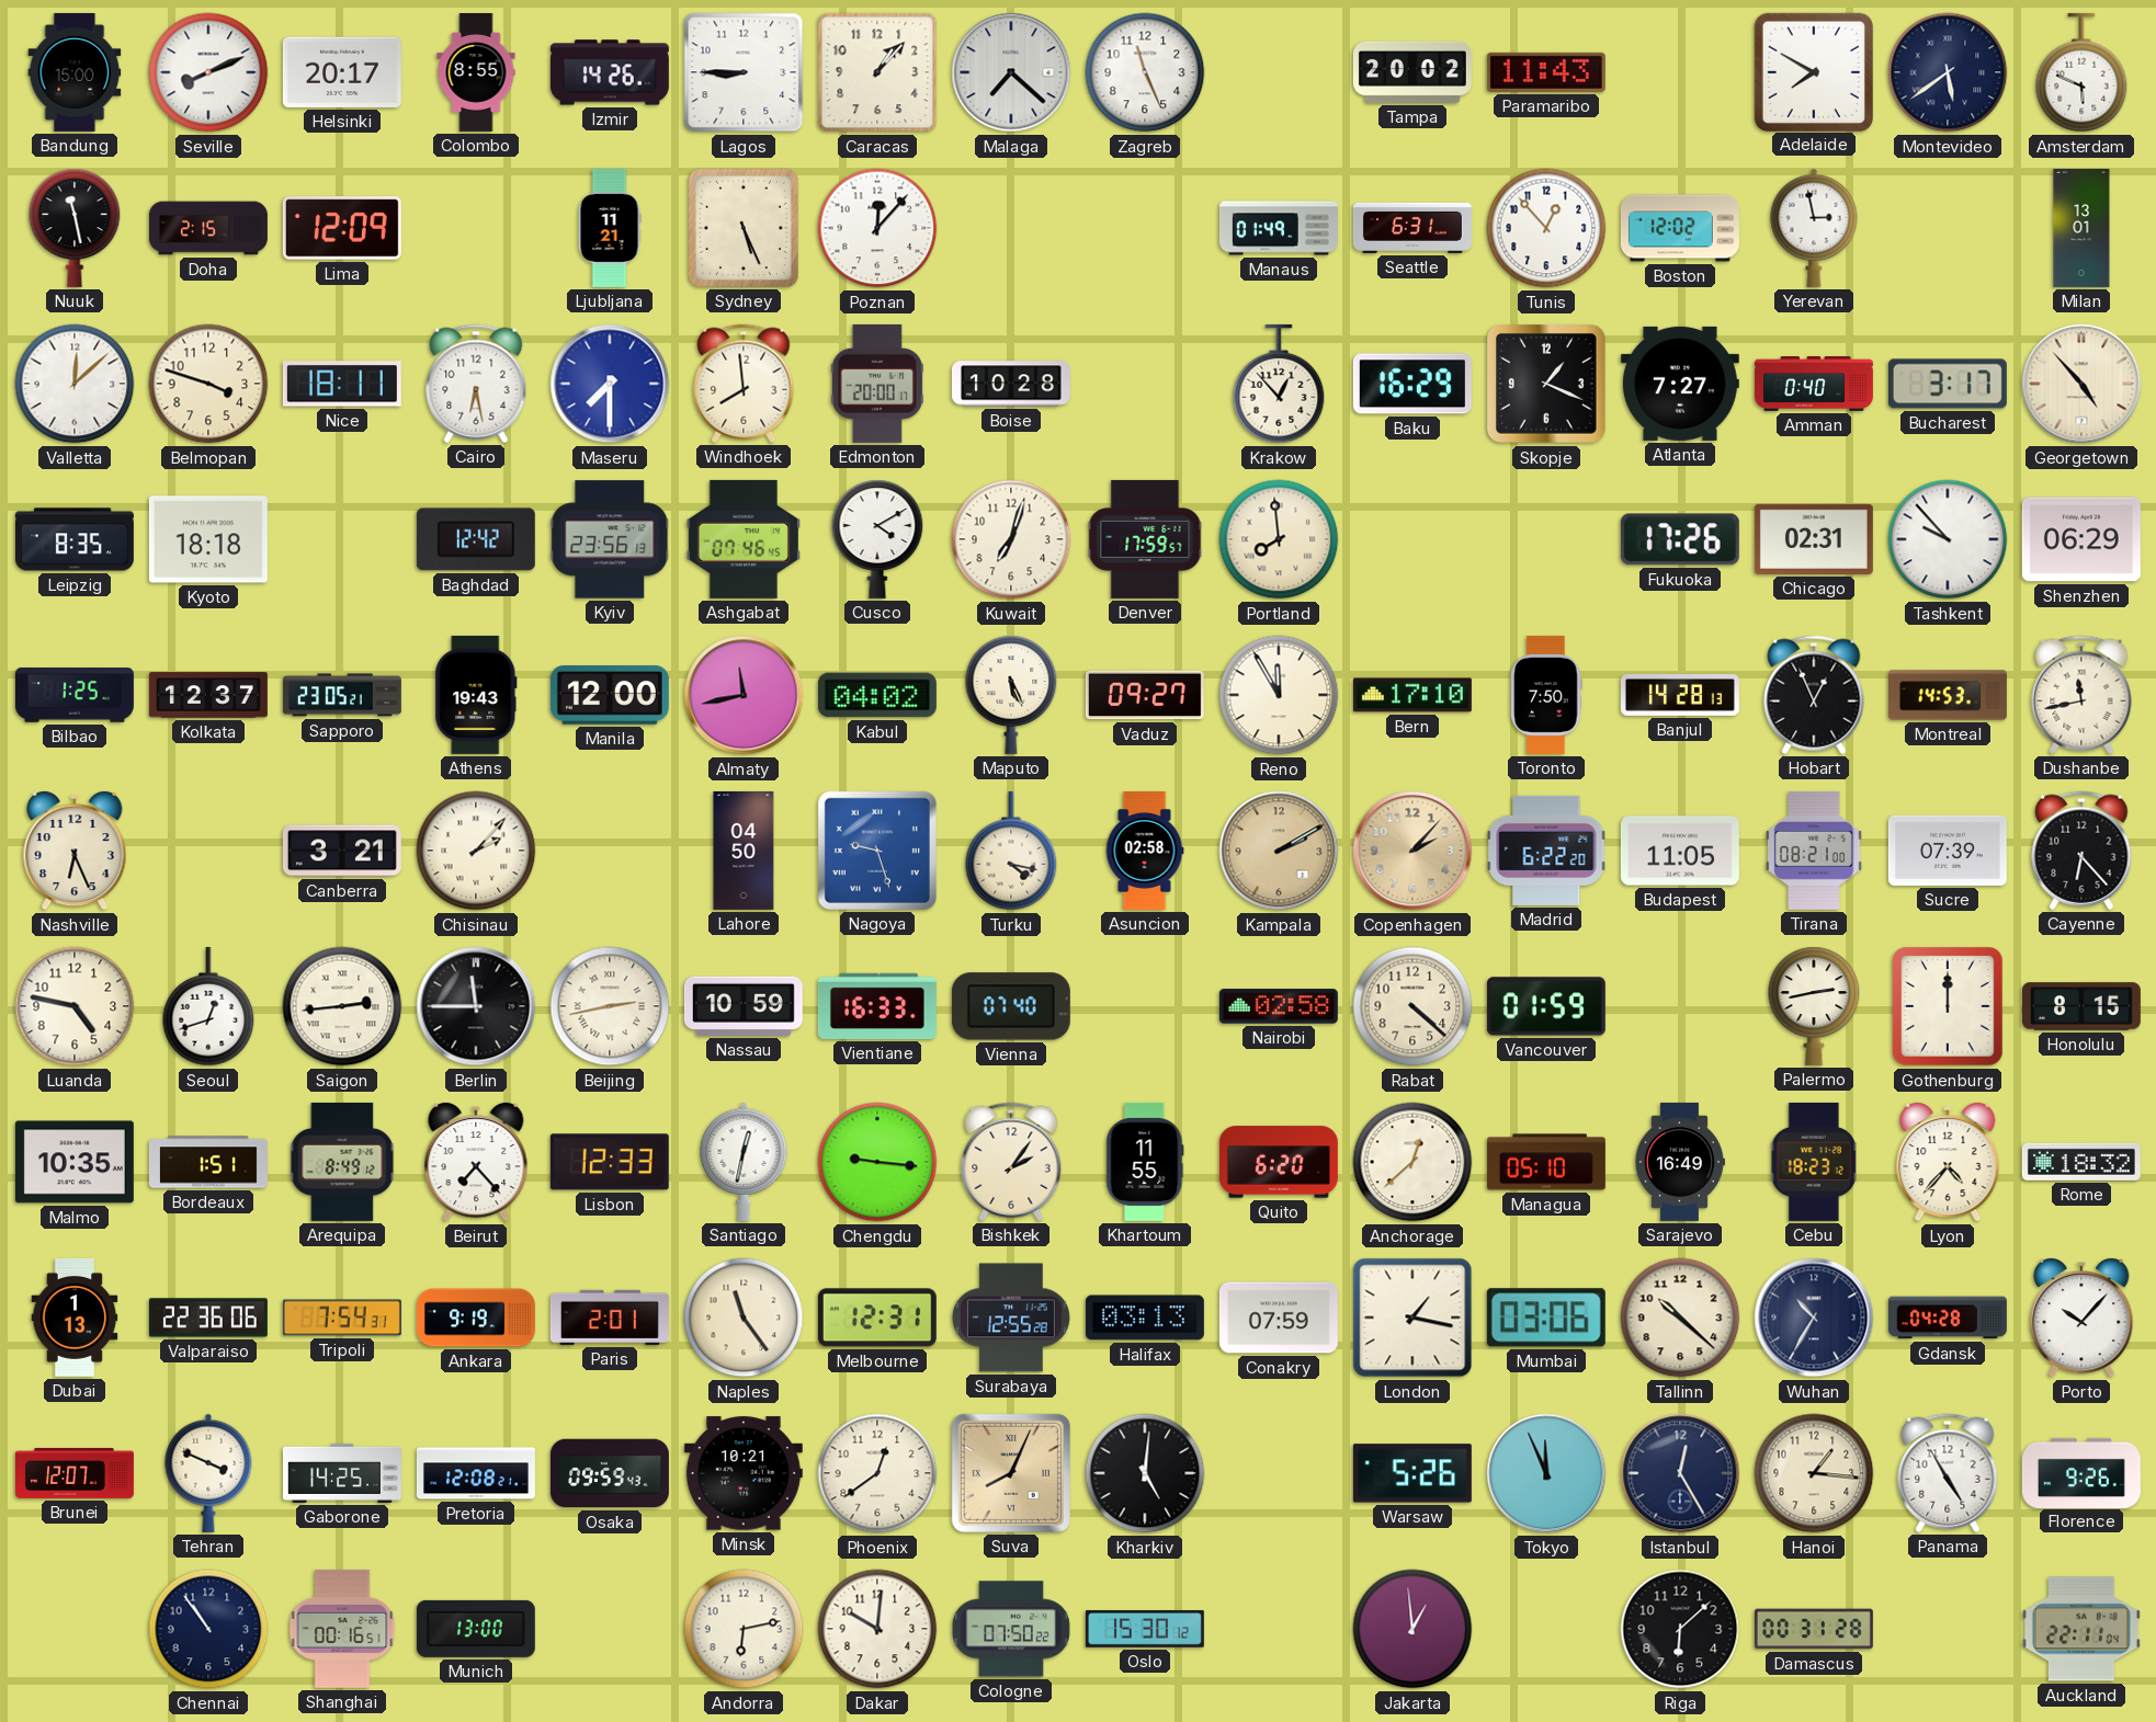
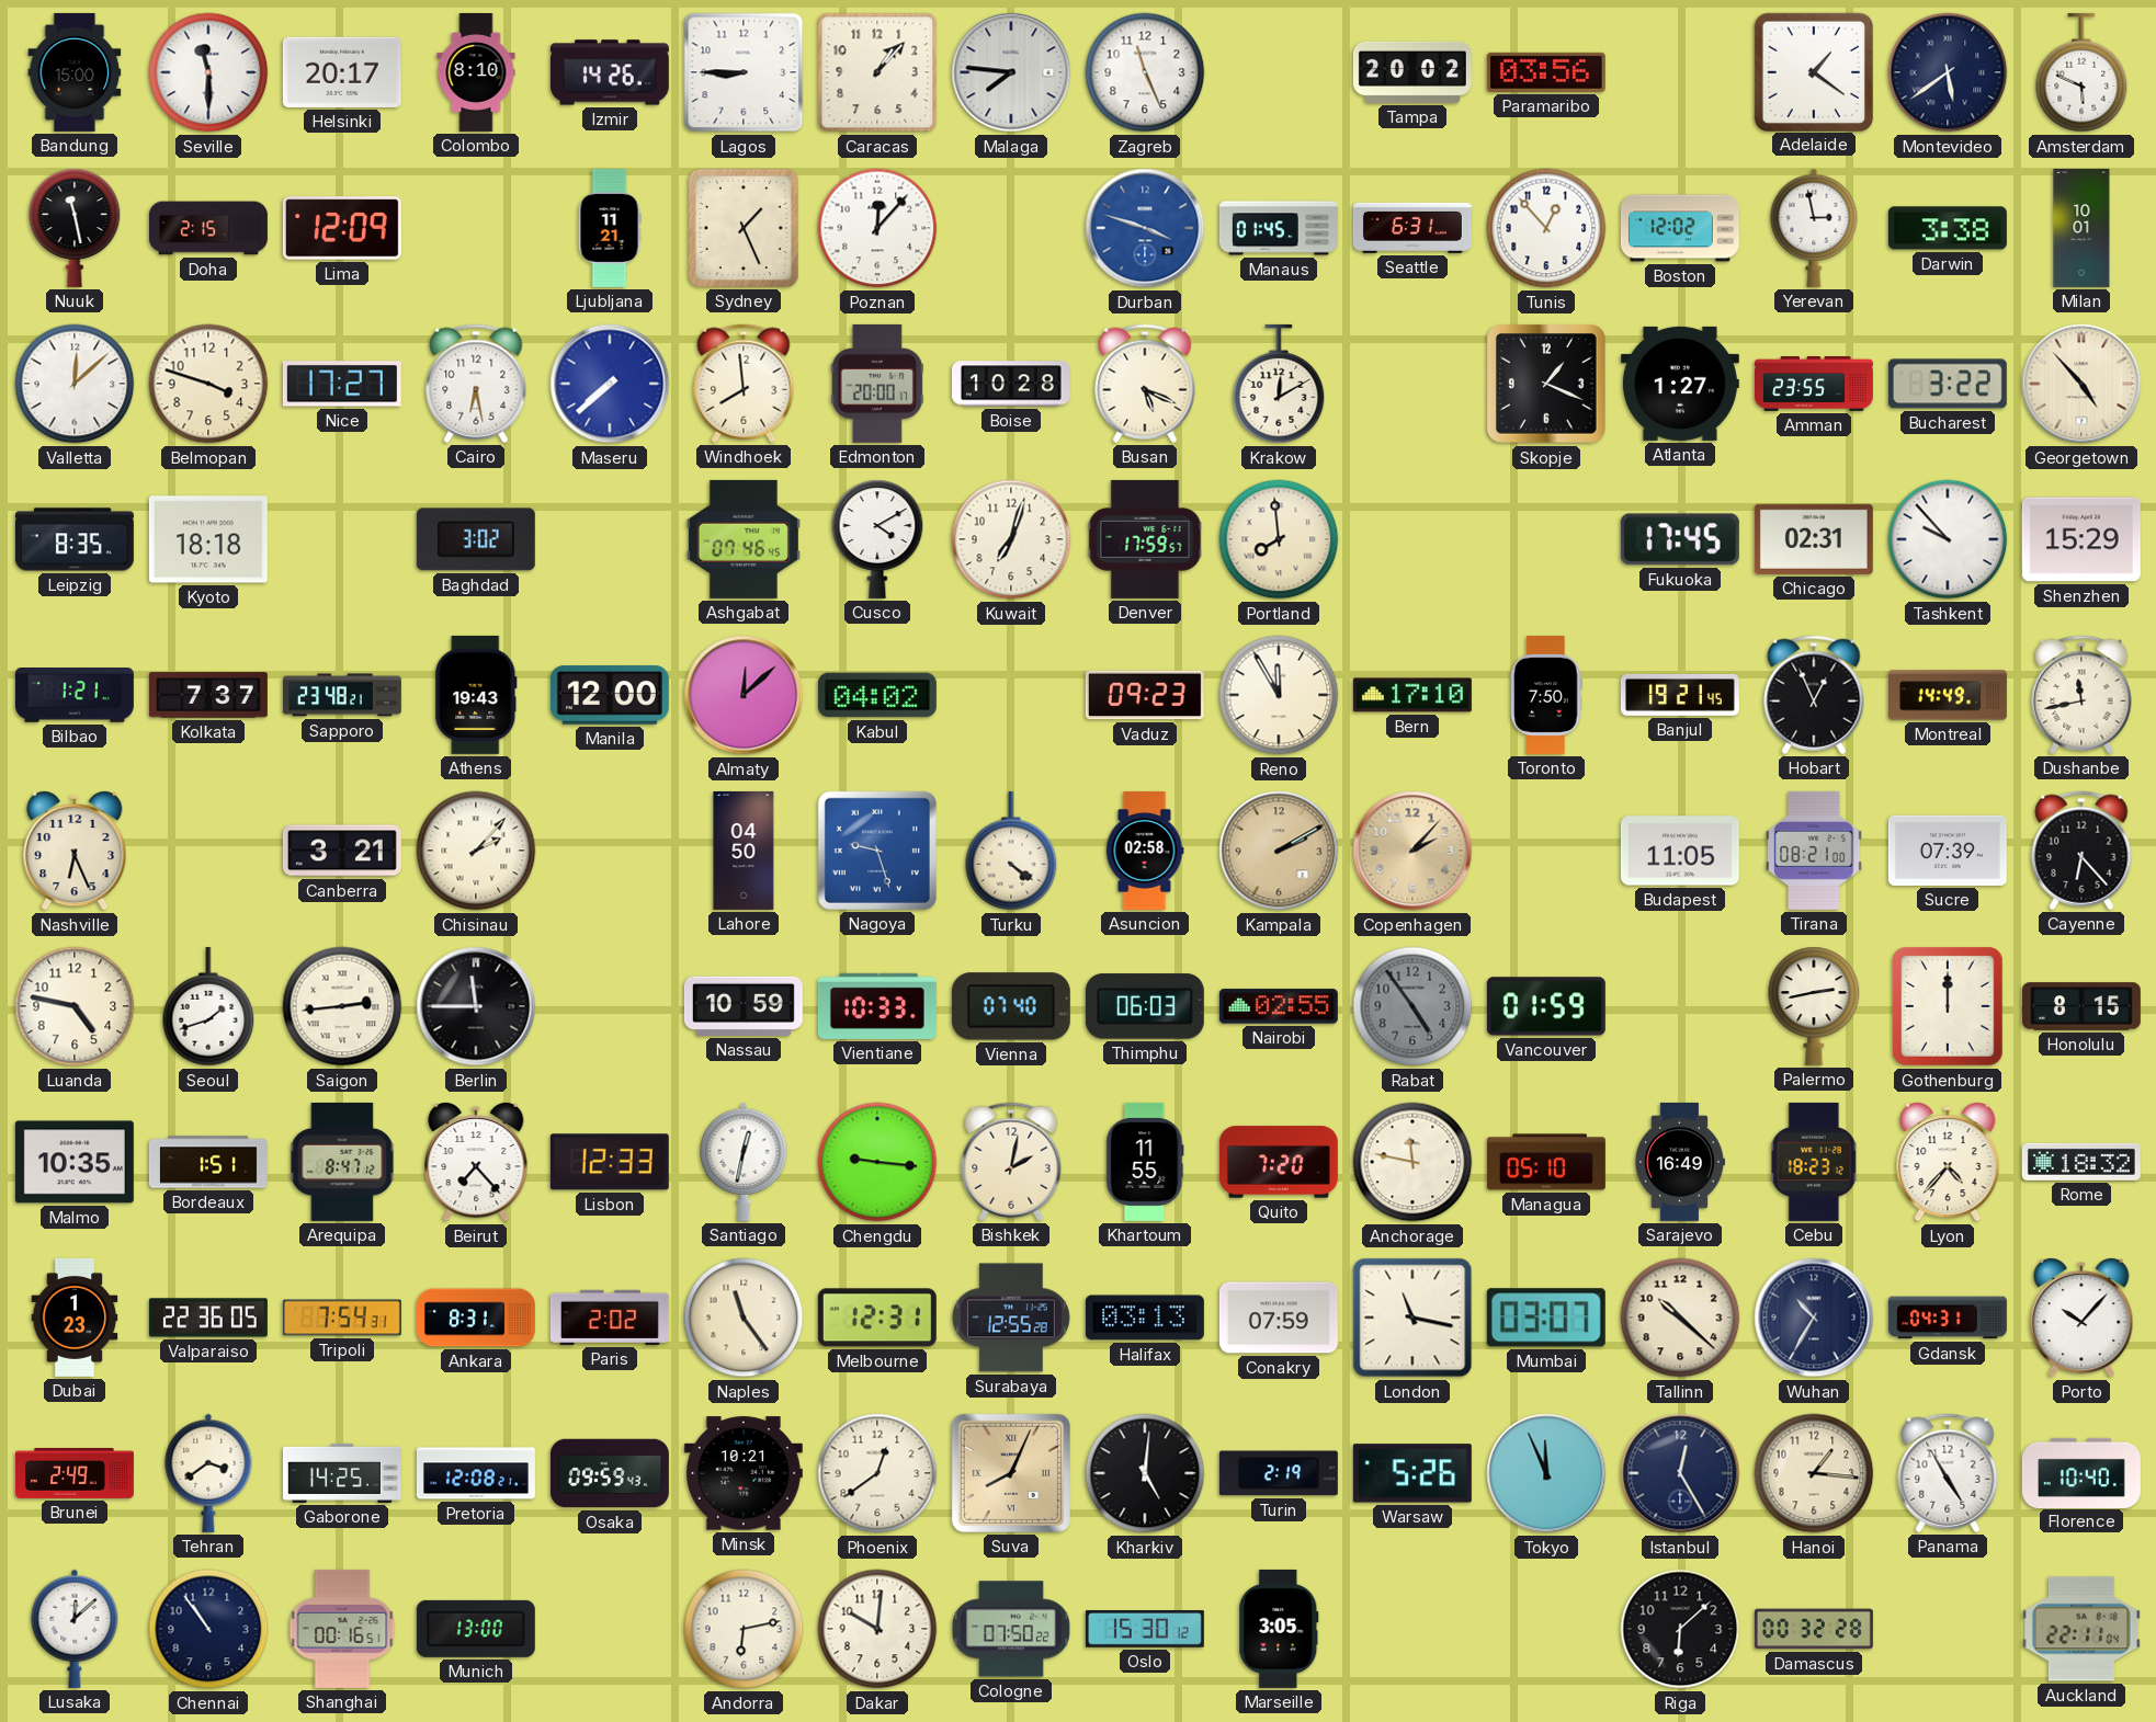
Seville: 8:11 -> 11:30 (208, 72)
Colombo: 8:55 -> 8:10 (476, 72)
Malaga: 7:22 -> 7:46 (1011, 72)
Paramaribo: 11:43 -> 03:56 (1546, 72)
Adelaide: 7:50 -> 1:21 (1813, 71)
Sydney: 5:26 -> 1:26 (744, 228)
Durban: none -> 3:48 (1145, 228)
Manaus: 01:49 -> 01:45 (1279, 228)
Darwin: none -> 3:38 (1948, 228)
Milan: 13:01 -> 10:01 (2081, 228)
Nice: 18:11 -> 17:27 (342, 384)
Maseru: 7:30 -> 7:38 (610, 384)
Busan: none -> 5:19 (1145, 384)
Krakow: 12:53 -> 12:10 (1279, 384)
Baku: 16:29 -> none (1412, 384)
Atlanta: 7:27 -> 1:27 (1680, 384)
Amman: 0:40 -> 23:55 (1814, 385)
Bucharest: 3:17 -> 3:22 (1948, 384)
Baghdad: 12:42 -> 3:02 (476, 539)
Kyiv: 23:56 -> none (610, 539)
Fukuoka: 17:26 -> 17:45 (1680, 539)
Shenzhen: 06:29 -> 15:29 (2081, 539)
Bilbao: 1:25 -> 1:21 (75, 696)
Kolkata: 12:37 -> 7:37 (208, 695)
Sapporo: 23:05 -> 23:48 (342, 695)
Almaty: 11:43 -> 12:08 (744, 695)
Maputo: 5:26 -> none (1011, 695)
Vaduz: 09:27 -> 09:23 (1145, 695)
Banjul: 14:28 -> 19:21 (1680, 695)
Montreal: 14:53 -> 14:49 (1948, 695)
Turku: 4:17 -> 4:21 (1011, 851)
Madrid: 6:22 -> none (1546, 851)
Seoul: 12:42 -> 1:42 (208, 1006)
Beijing: 2:43 -> none (610, 1006)
Vientiane: 16:33 -> 10:33 (877, 1006)
Thimphu: none -> 06:03 (1145, 1006)
Nairobi: 02:58 -> 02:55 (1279, 1006)
Rabat: 4:22 -> 4:54 (1412, 1006)
Rabat dial: cream -> grey (1412, 1006)
Arequipa: 8:49 -> 8:47 (342, 1162)
Bishkek: 2:06 -> 2:02 (1011, 1162)
Quito: 6:20 -> 7:20 (1279, 1162)
Anchorage: 12:38 -> 11:47 (1412, 1162)
Dubai: 1:13 -> 1:23 (75, 1318)
Valparaiso: 22:36:06 -> 22:36:05 (208, 1318)
Ankara: 9:19 -> 8:31 (476, 1318)
Paris: 2:01 -> 2:02 (610, 1318)
London: 1:17 -> 11:17 (1412, 1318)
Mumbai: 03:06 -> 03:07 (1546, 1318)
Gdansk: 04:28 -> 04:31 (1948, 1318)
Brunei: 12:07 -> 2:49 (75, 1473)
Tehran: 3:49 -> 3:39 (208, 1473)
Turin: none -> 2:19 (1279, 1473)
Florence: 9:26 -> 10:40 (2081, 1472)
Lusaka: none -> 12:08 (75, 1629)
Marseille: none -> 3:05 (1279, 1629)
Jakarta: 12:59 -> none (1412, 1629)
Damascus: 00:31 -> 00:32 (1814, 1629)
